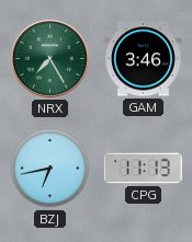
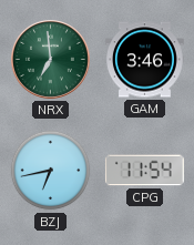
NRX: 7:25 -> 6:59 (51, 60)
CPG: 11:13 -> 11:54 (144, 171)
